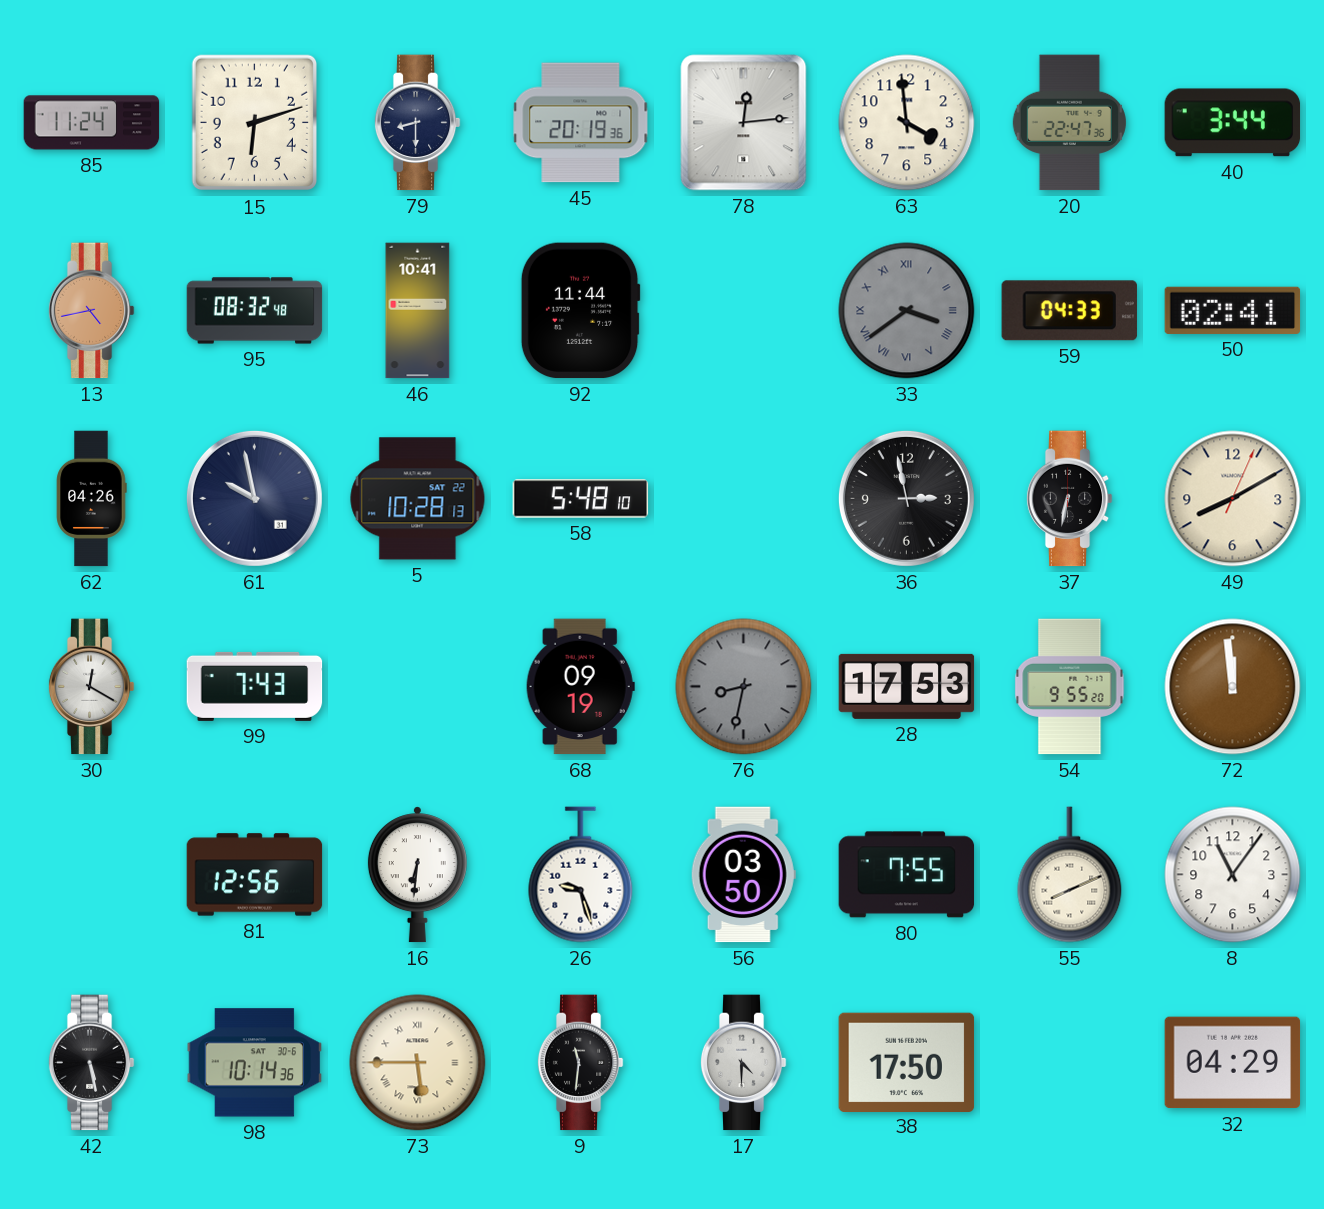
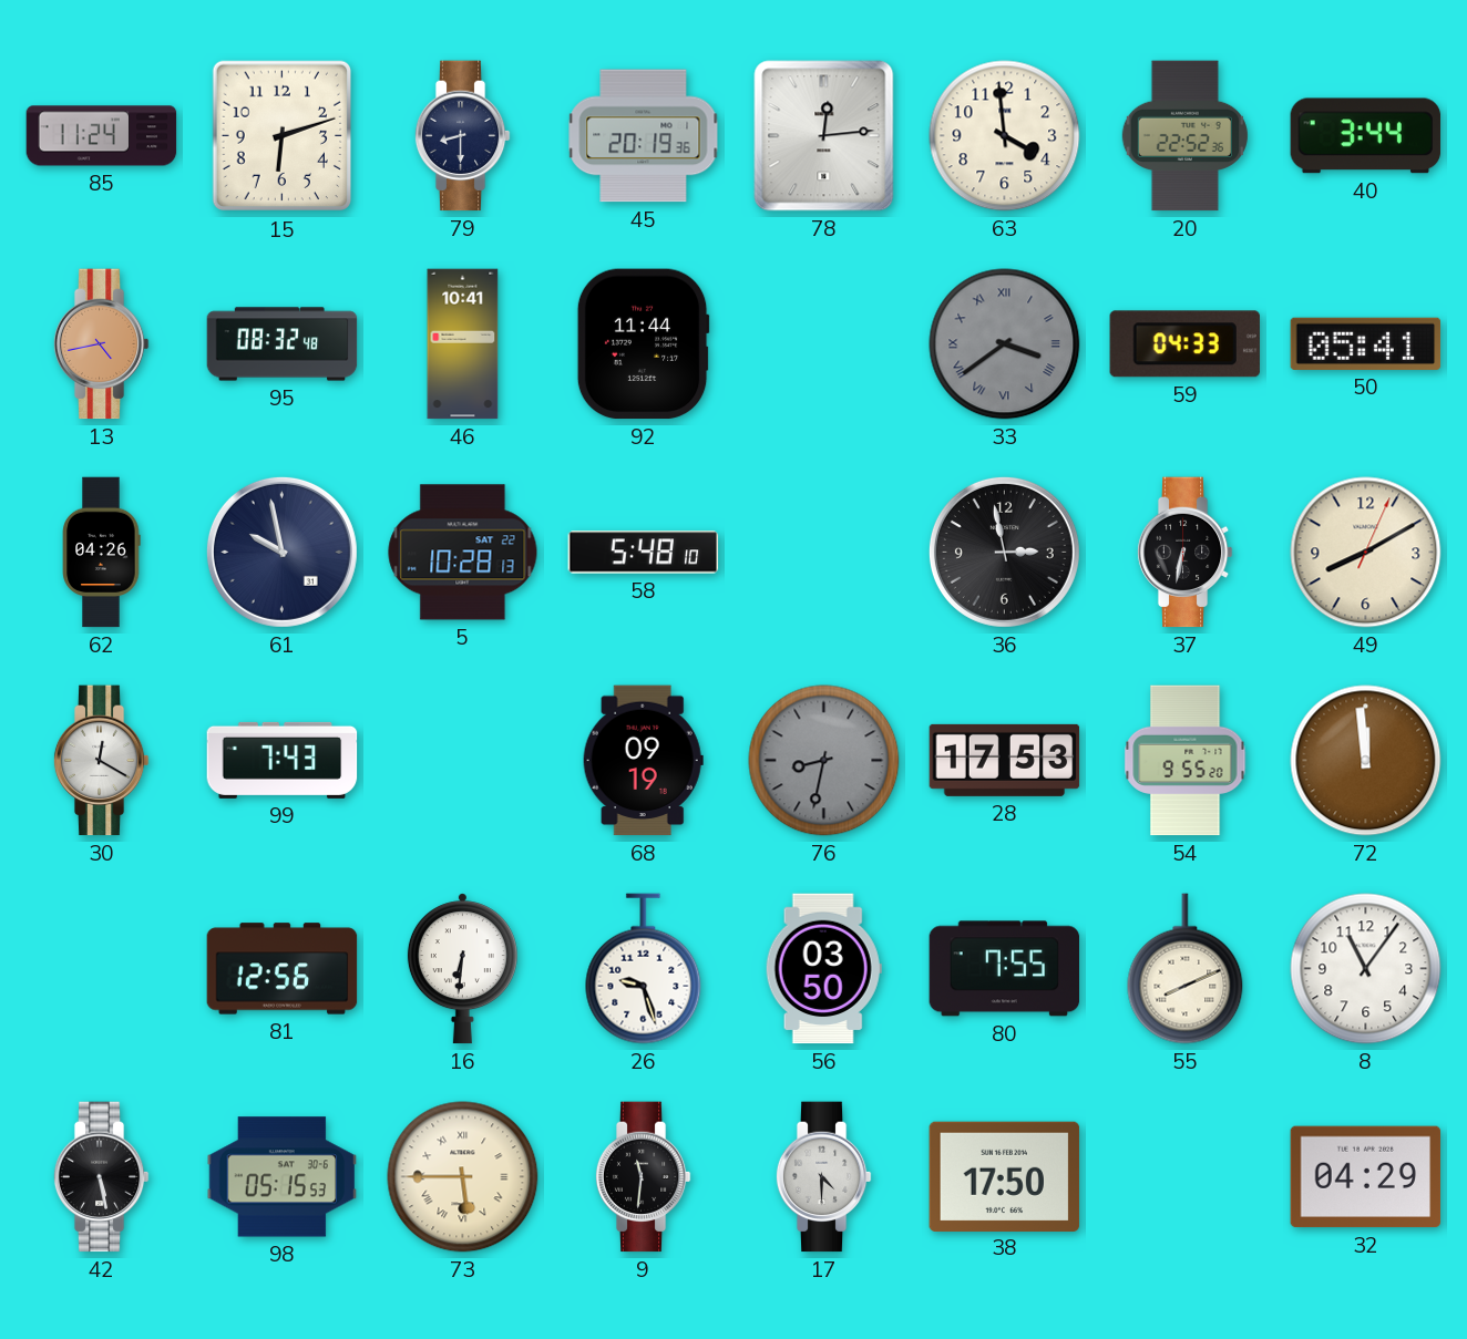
20: 22:47 -> 22:52 (1184, 136)
50: 02:41 -> 05:41 (1366, 343)
98: 10:14 -> 05:15 (283, 1177)
